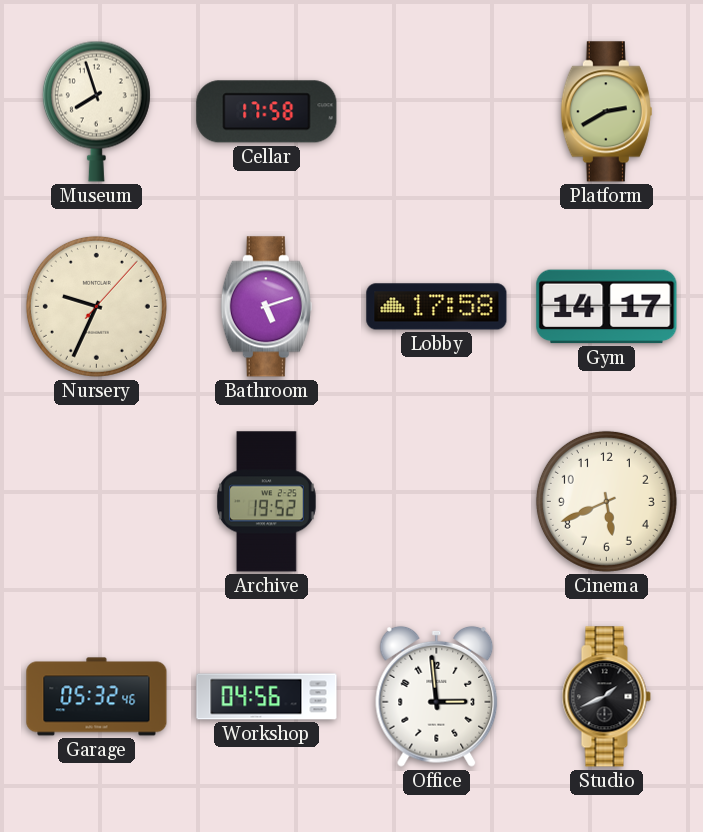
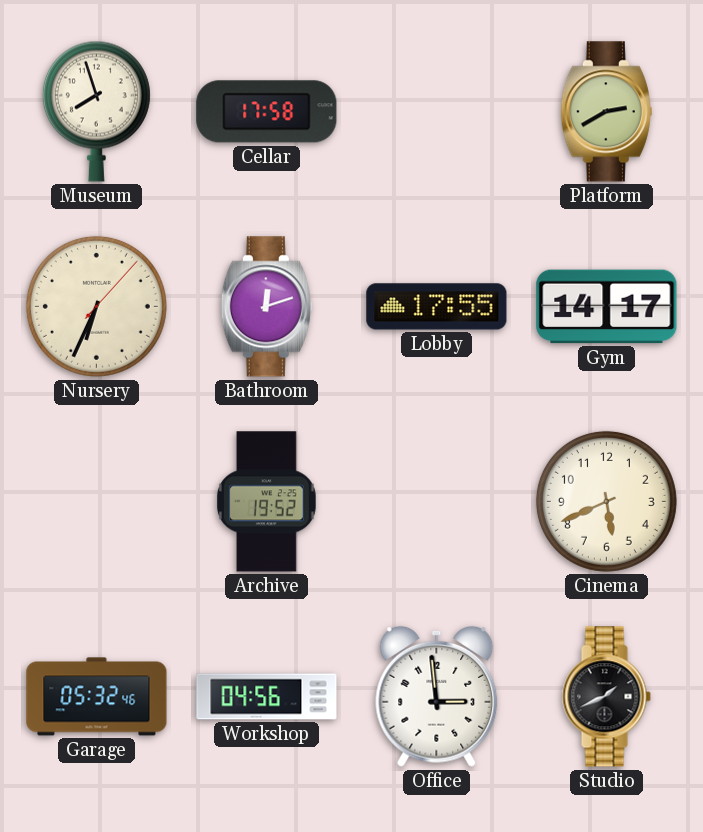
Nursery: 9:34 -> 6:34 (96, 306)
Bathroom: 5:12 -> 12:12 (266, 307)
Lobby: 17:58 -> 17:55 (437, 307)
